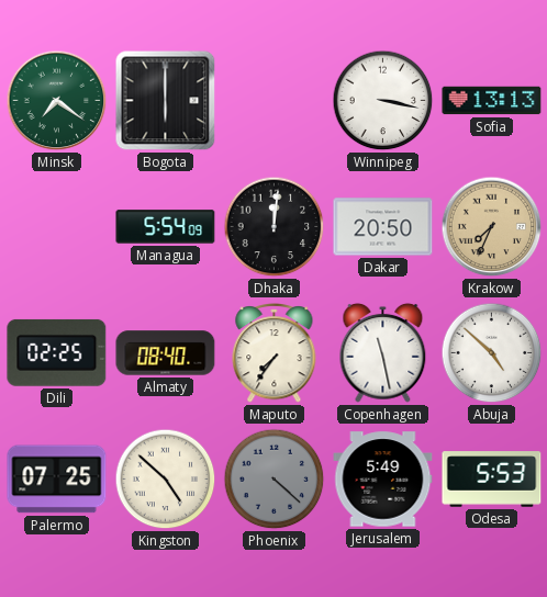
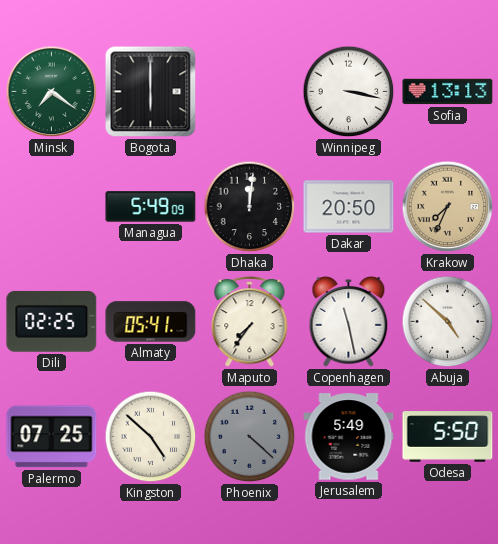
Managua: 5:54 -> 5:49 (151, 207)
Almaty: 08:40 -> 05:41 (151, 322)
Odesa: 5:53 -> 5:50 (448, 437)
